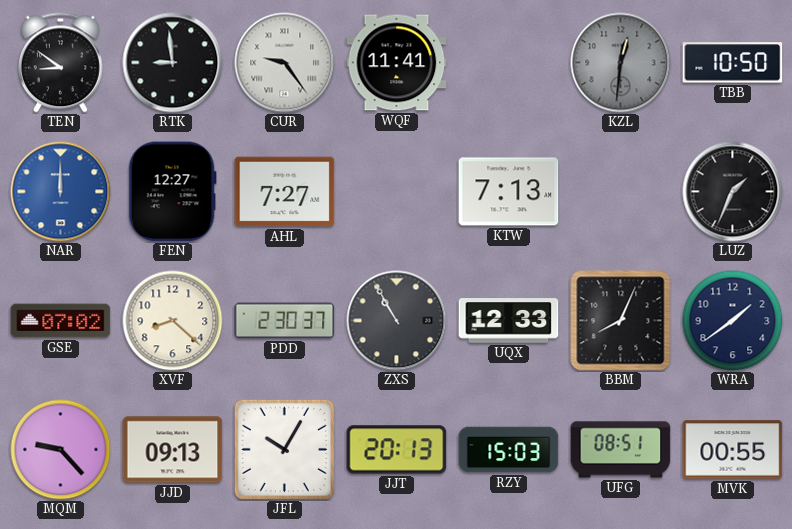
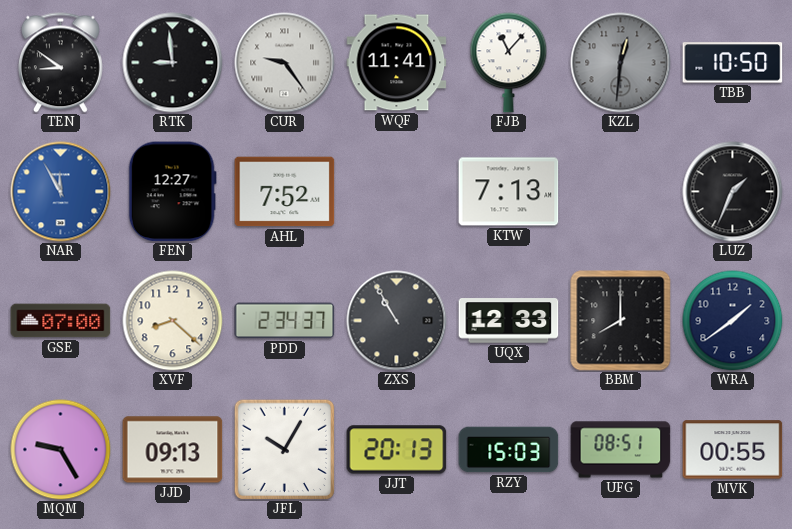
FJB: none -> 11:07 (509, 63)
NAR: 12:00 -> 11:55 (61, 192)
AHL: 7:27 -> 7:52 (285, 192)
GSE: 07:02 -> 07:00 (61, 321)
PDD: 2:30 -> 2:34 (285, 321)
BBM: 8:04 -> 8:00 (621, 321)
MQM: 9:23 -> 9:25 (61, 450)
